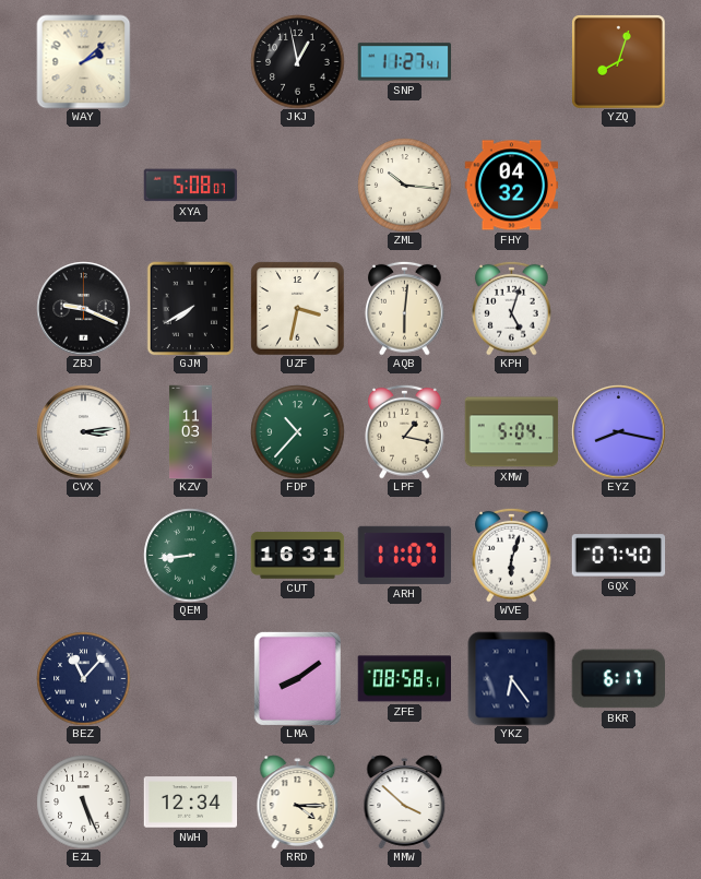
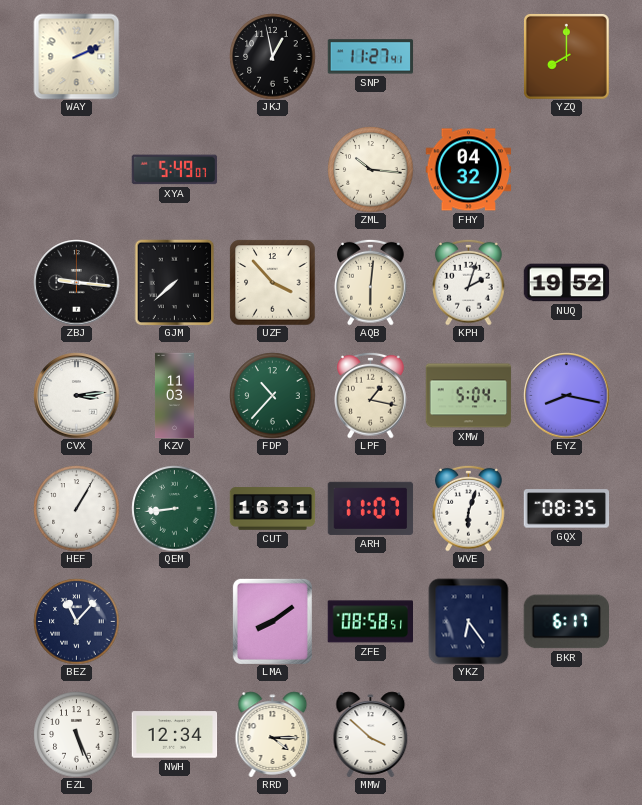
WAY: 2:08 -> 2:11 (76, 56)
YZQ: 8:03 -> 8:00 (566, 56)
XYA: 5:08 -> 5:49 (174, 170)
ZBJ: 9:19 -> 9:16 (76, 282)
GJM: 7:40 -> 7:38 (175, 282)
UZF: 3:32 -> 3:53 (272, 282)
KPH: 5:03 -> 2:03 (469, 282)
NUQ: none -> 19:52 (566, 283)
HEF: none -> 1:05 (76, 508)
GQX: 07:40 -> 08:35 (566, 509)
